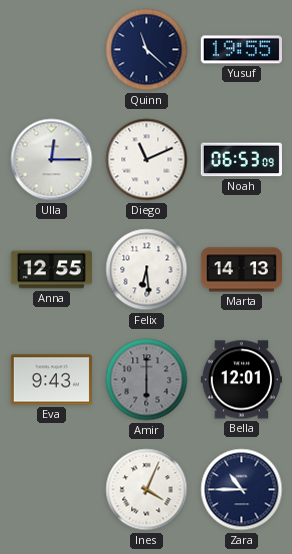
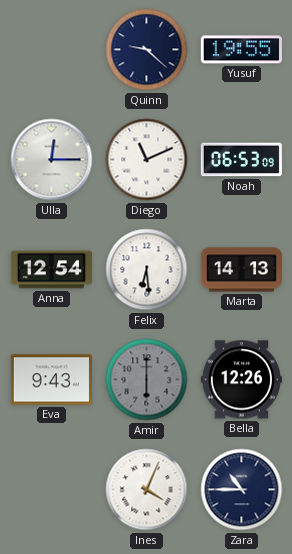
Quinn: 11:22 -> 9:22 (147, 50)
Anna: 12:55 -> 12:54 (51, 270)
Bella: 12:01 -> 12:26 (241, 380)
